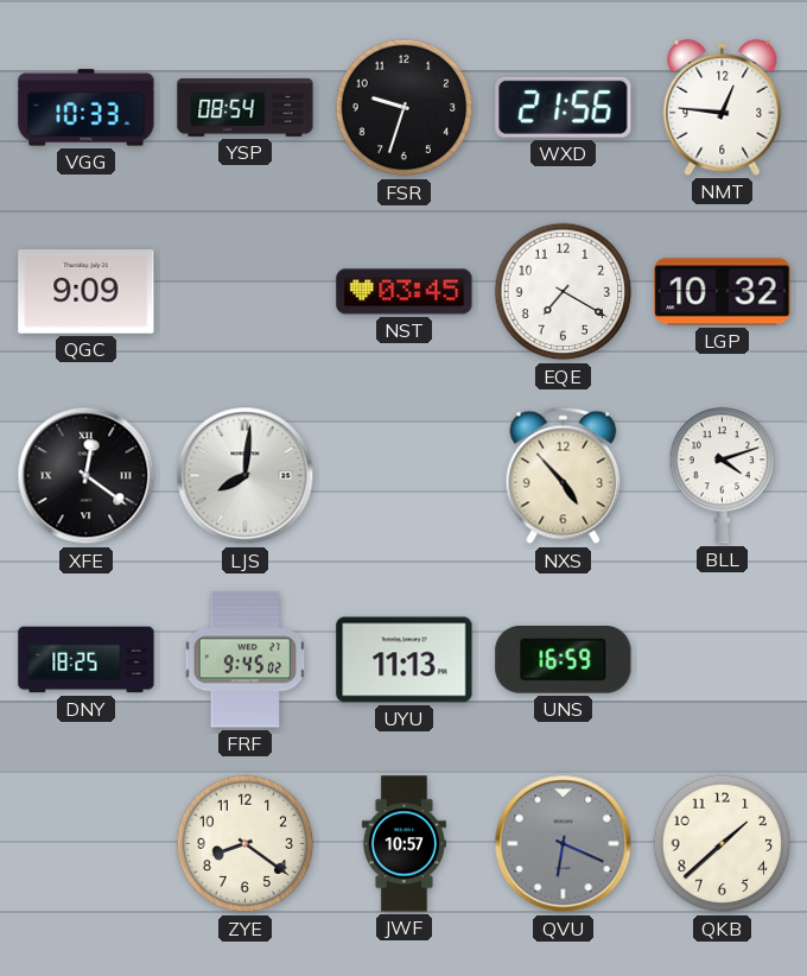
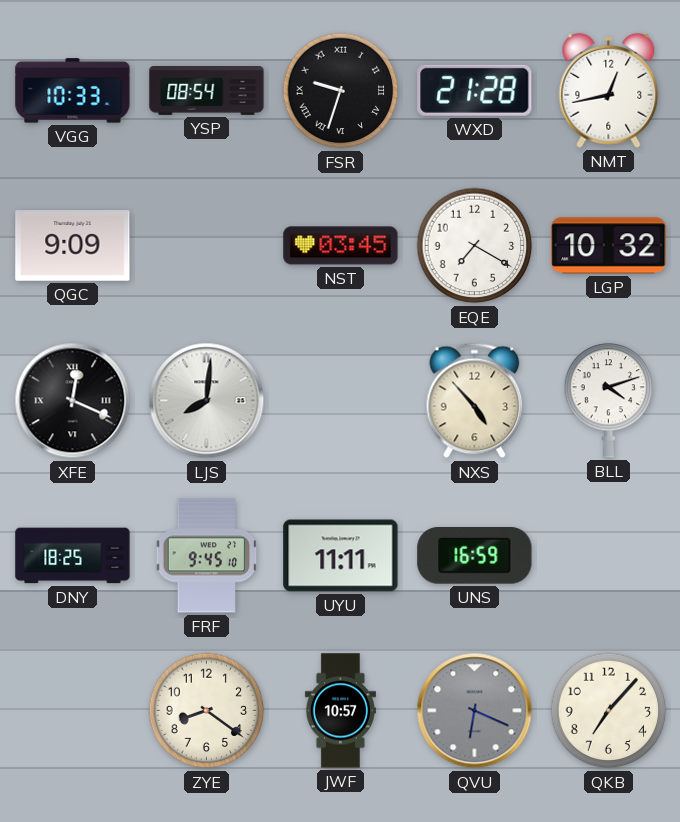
FSR numerals: Arabic -> Roman (341, 91)
WXD: 21:56 -> 21:28 (475, 90)
NMT: 12:46 -> 12:43 (609, 90)
XFE: 12:21 -> 12:19 (73, 401)
FRF: 9:45:02 -> 9:45:10 (207, 556)
UYU: 11:13 -> 11:11 (341, 556)
QKB: 1:38 -> 7:07 (609, 711)
